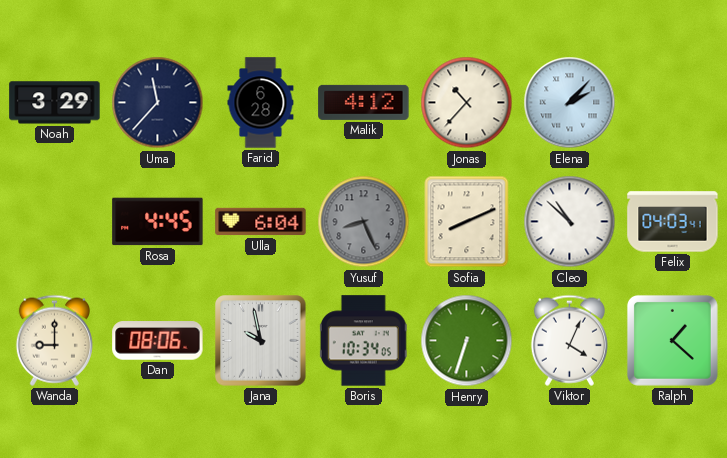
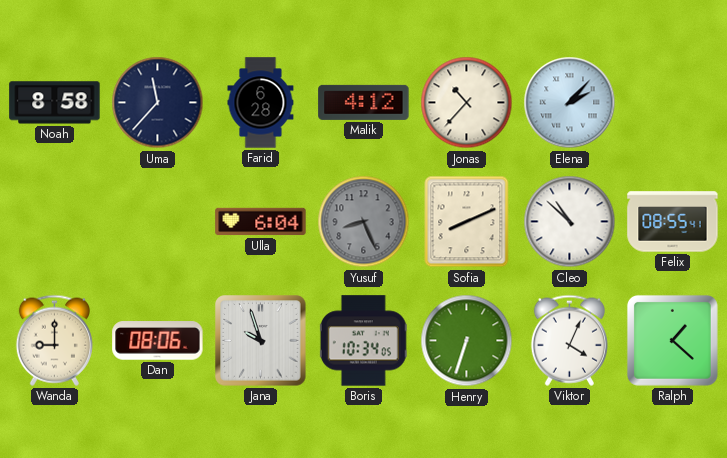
Noah: 3:29 -> 8:58 (55, 103)
Rosa: 4:45 -> none (158, 222)
Felix: 04:03 -> 08:55 (673, 222)
Jana: 9:58 -> 9:57 (261, 341)
